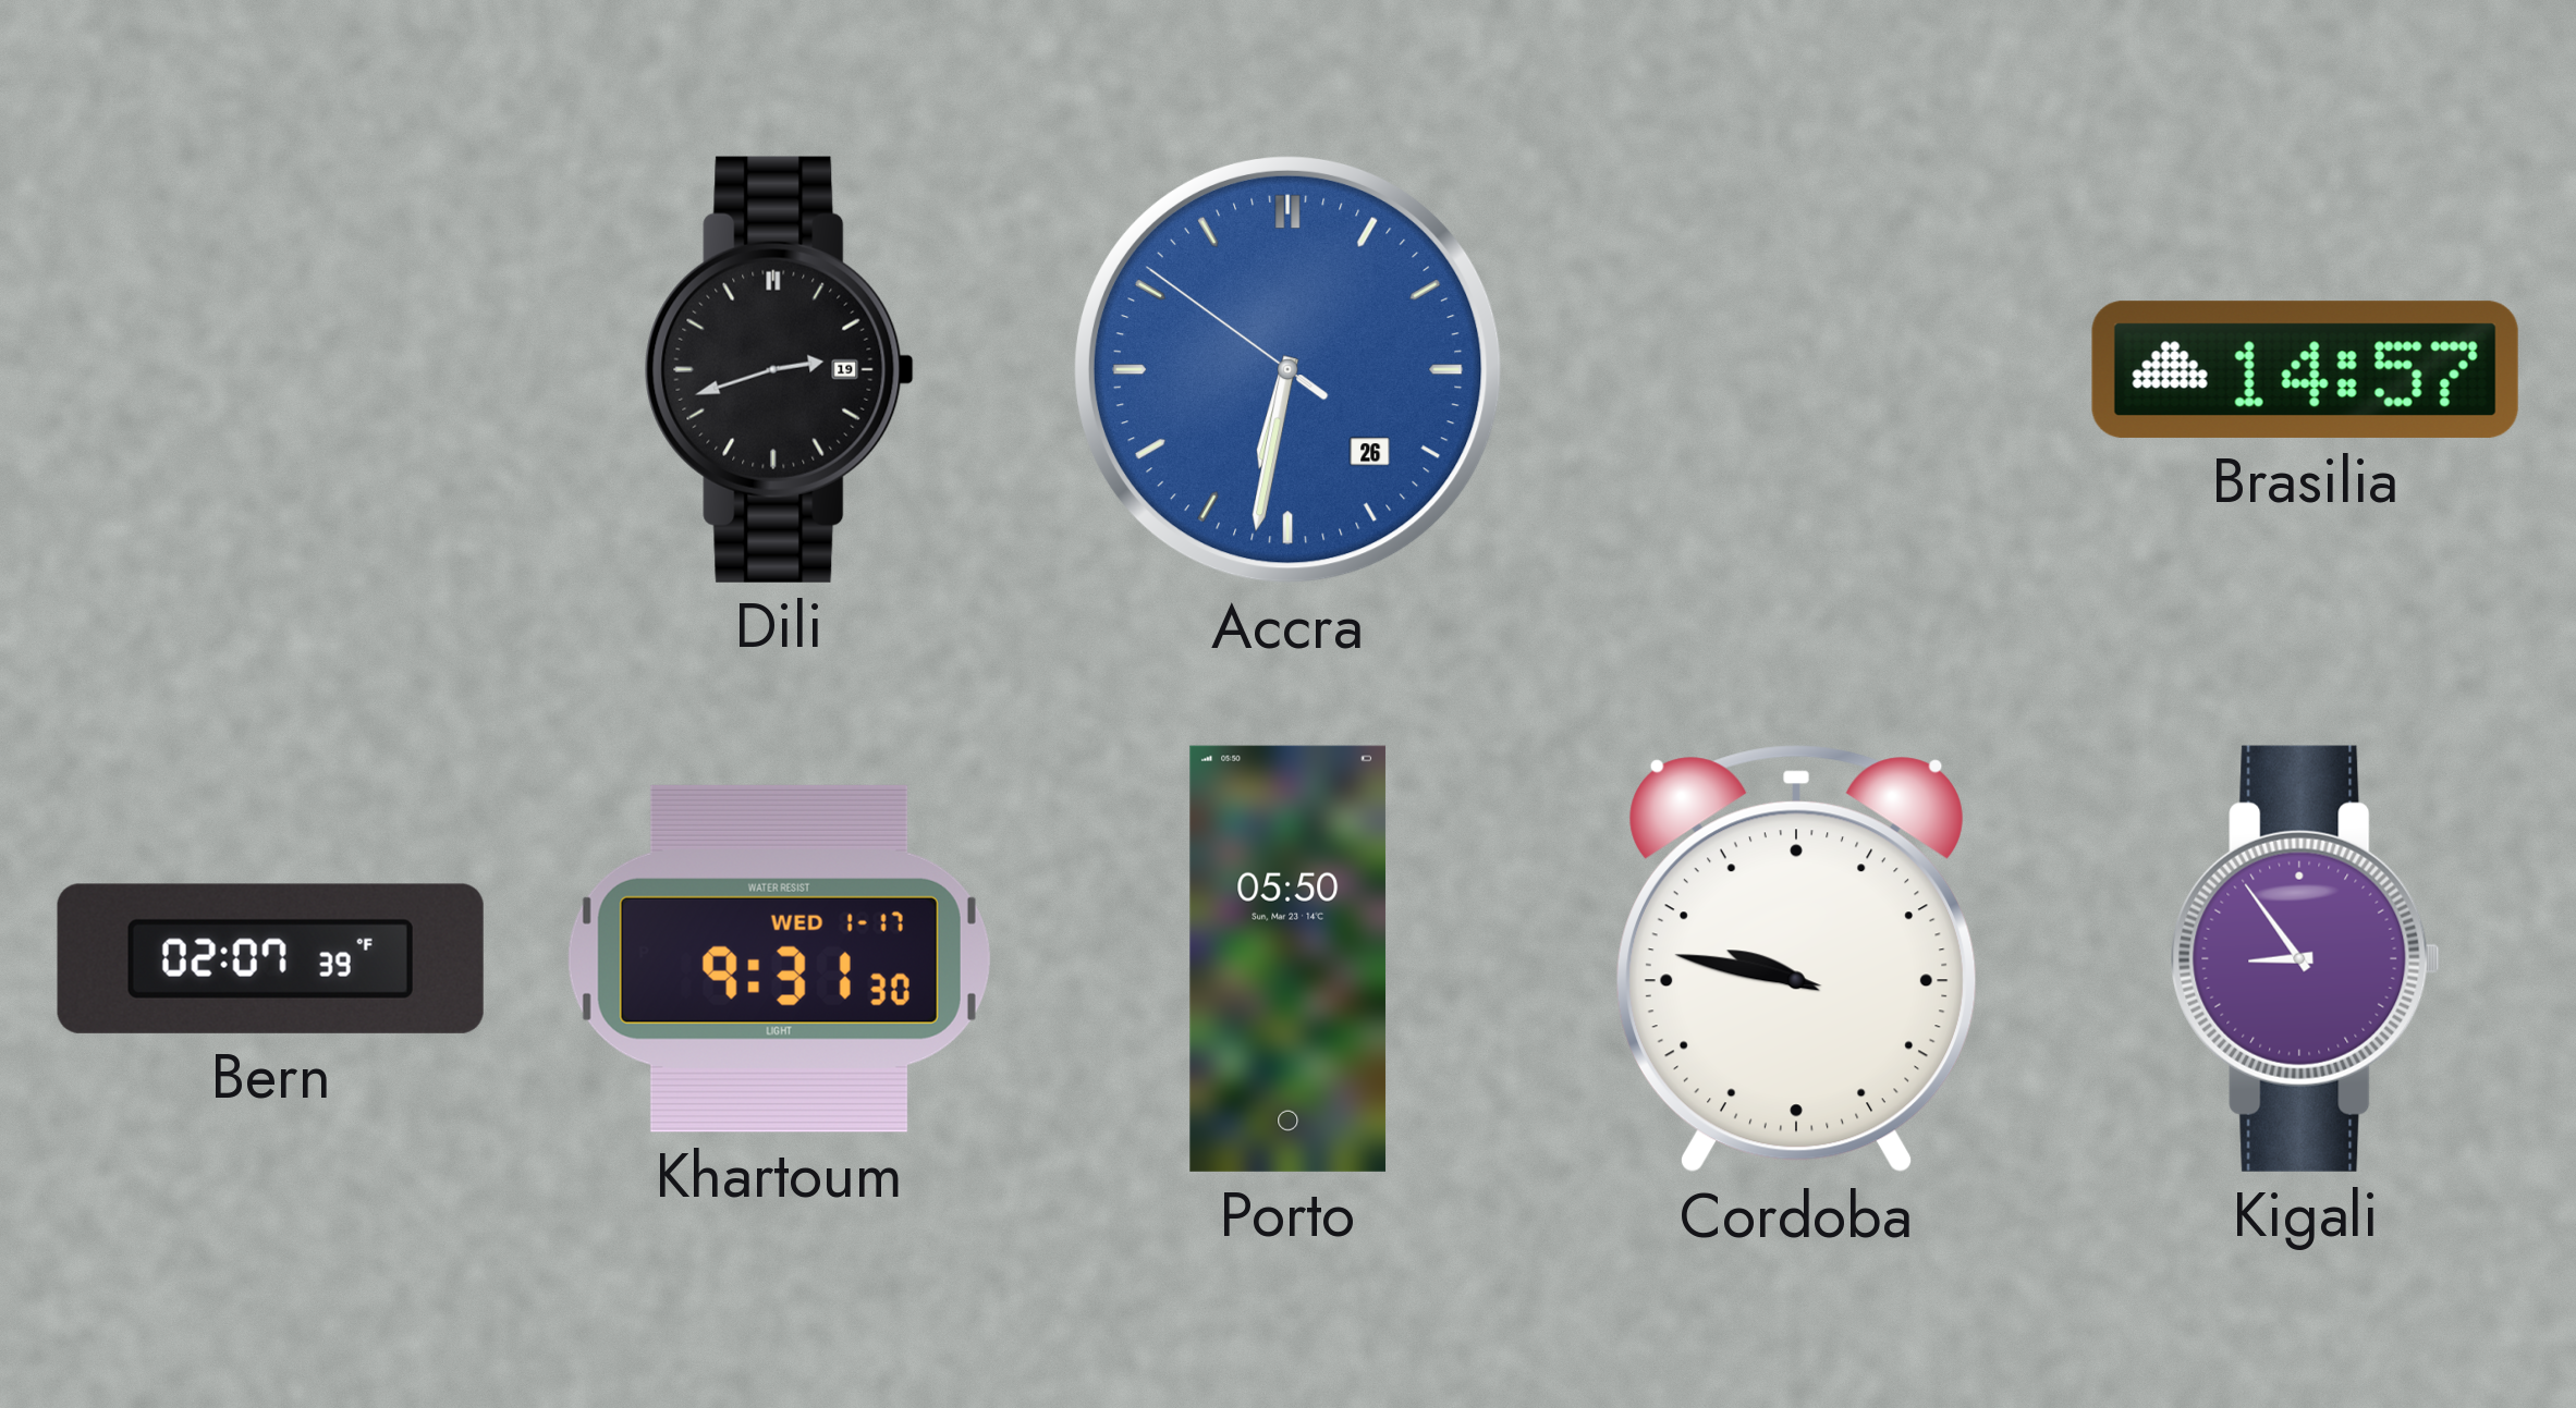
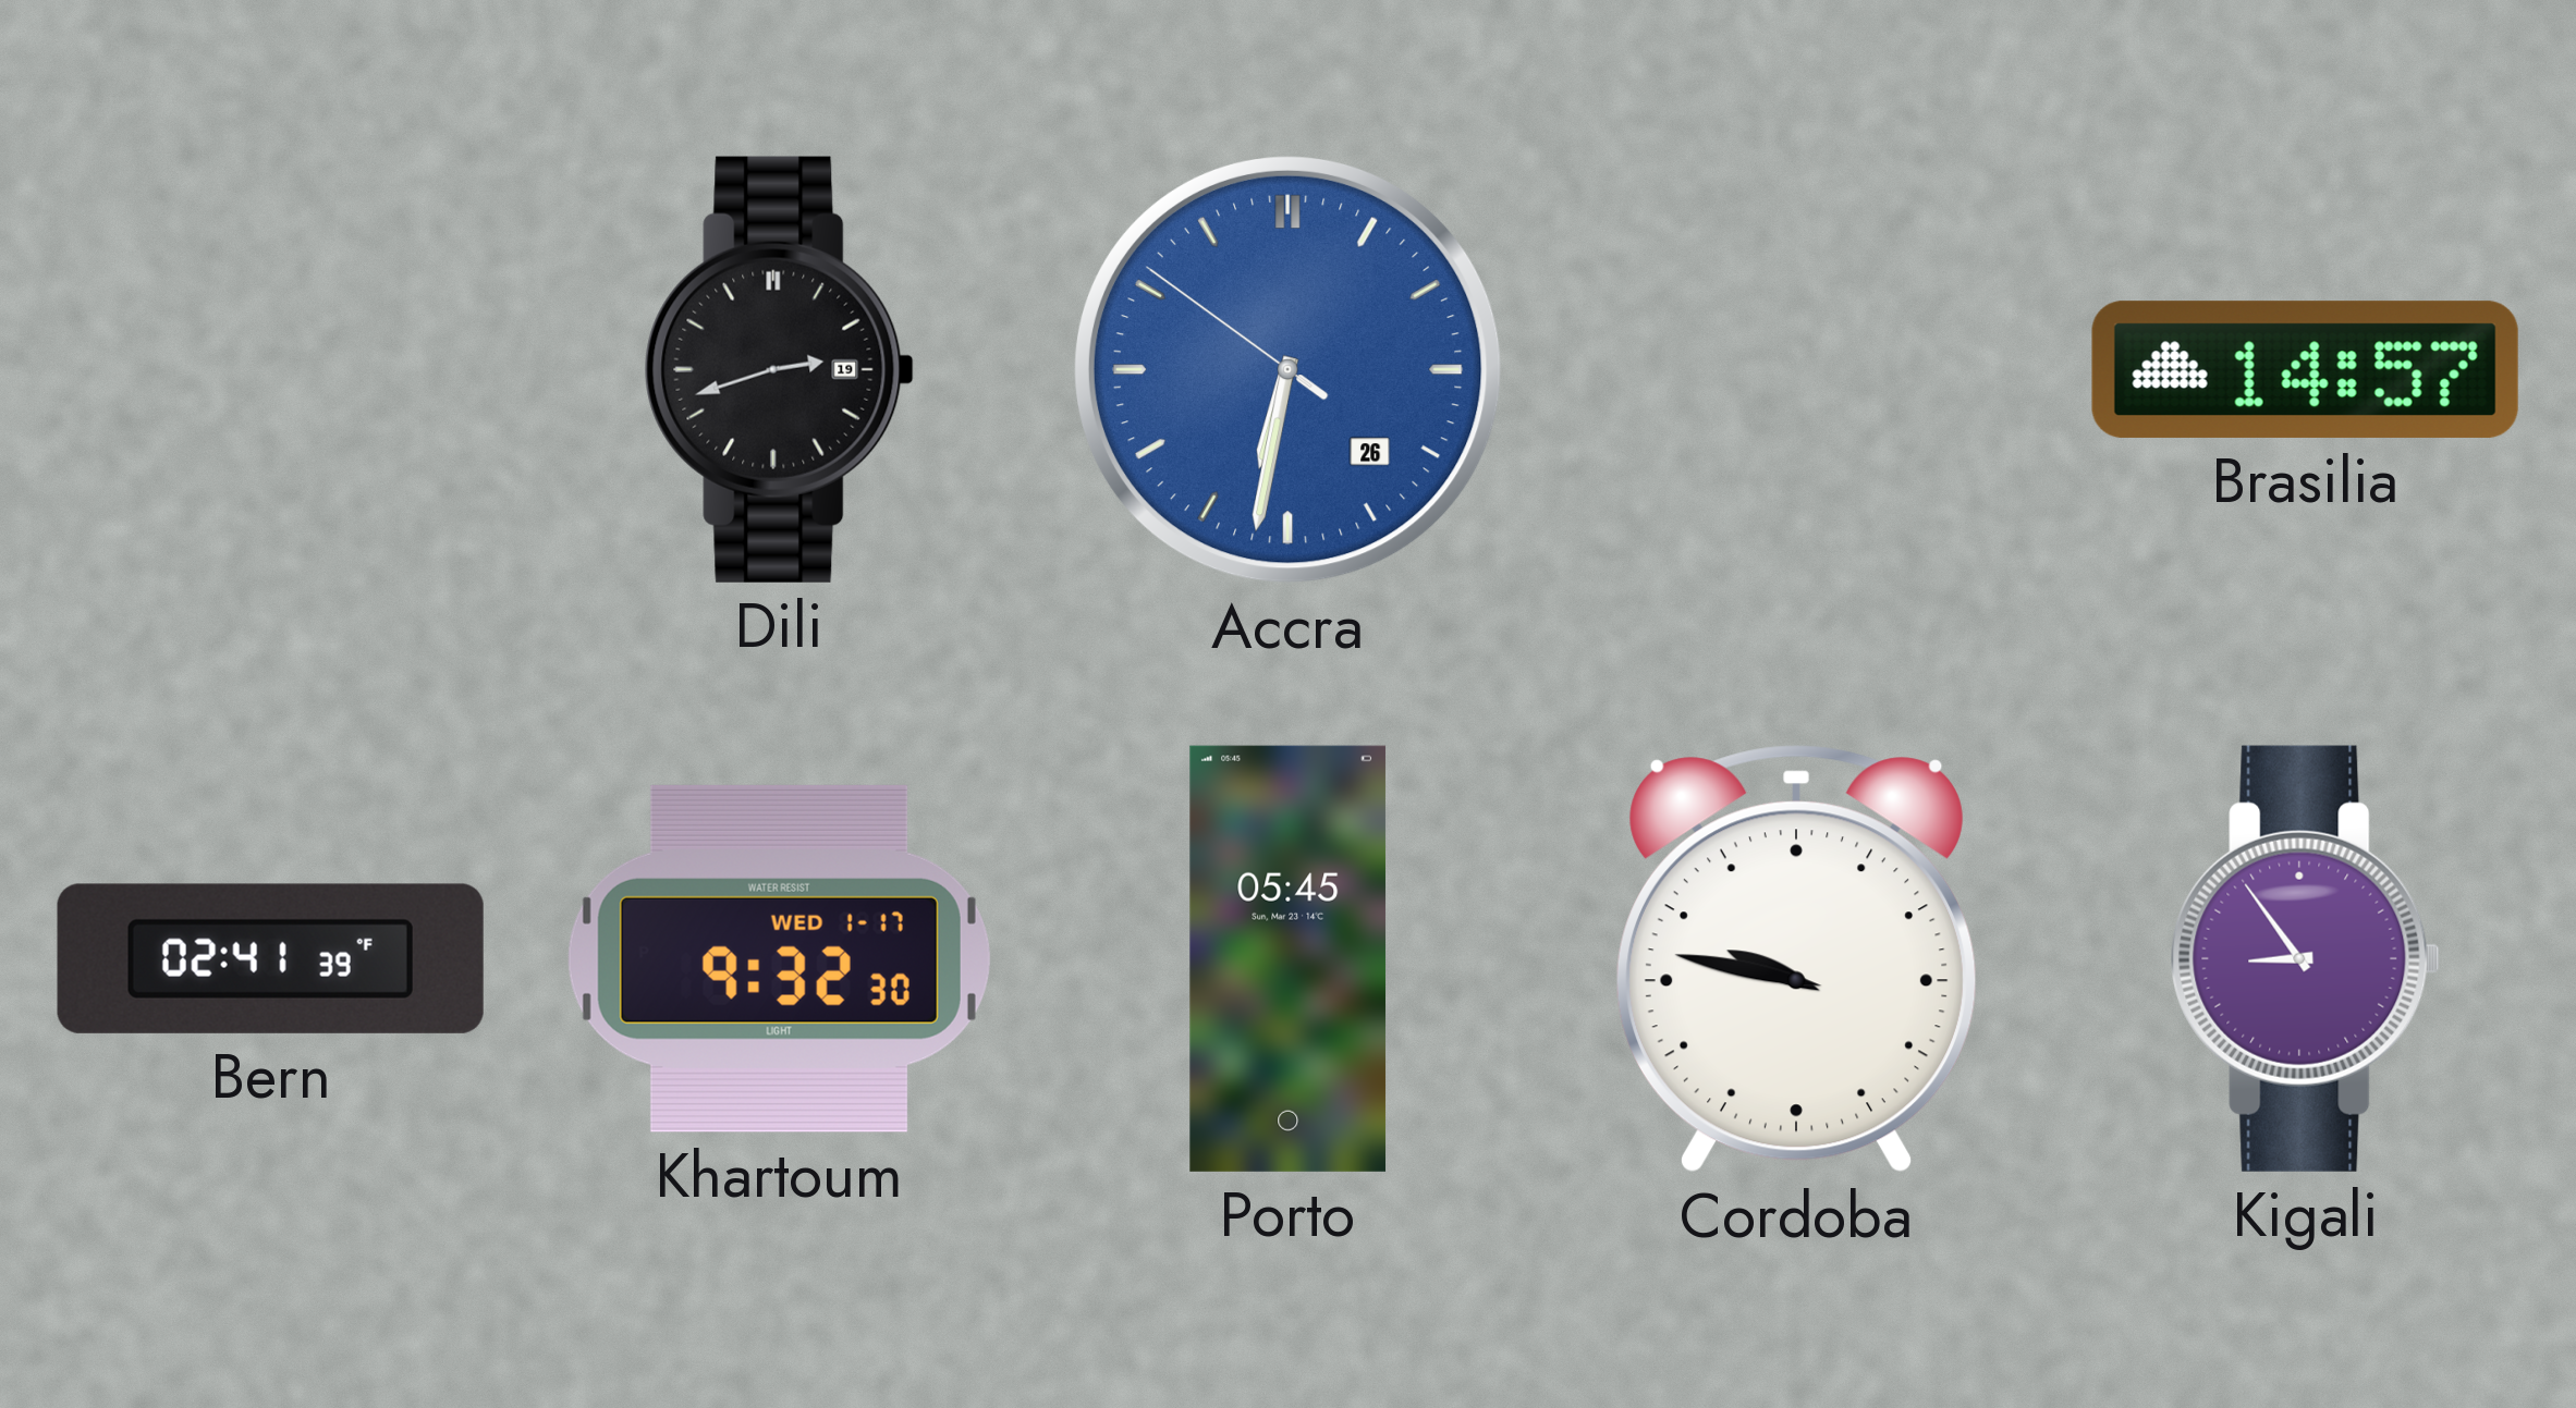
Bern: 02:07 -> 02:41 (270, 958)
Khartoum: 9:31 -> 9:32 (779, 958)
Porto: 05:50 -> 05:45 (1289, 958)
